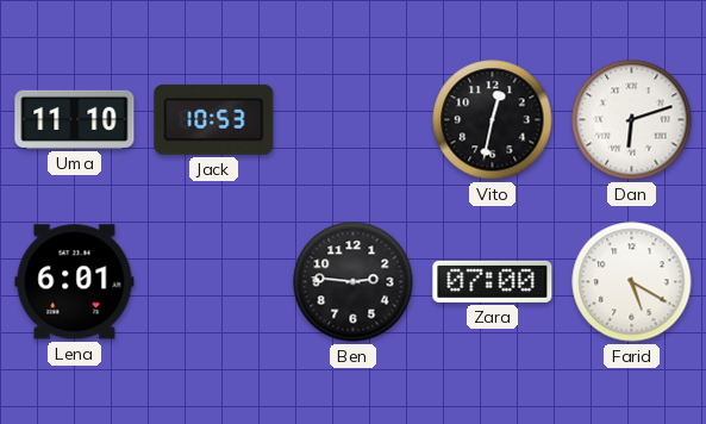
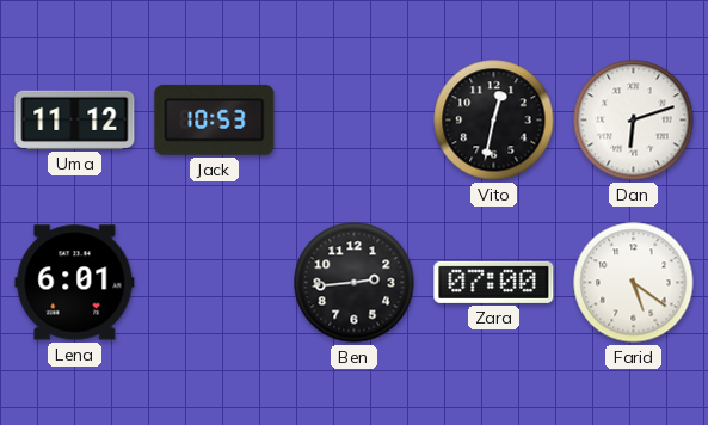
Uma: 11:10 -> 11:12 (75, 119)
Ben: 2:46 -> 2:44 (355, 283)
Farid: 5:20 -> 5:21 (634, 283)
